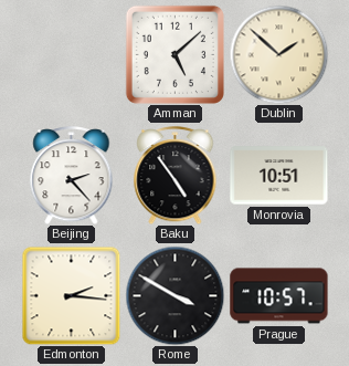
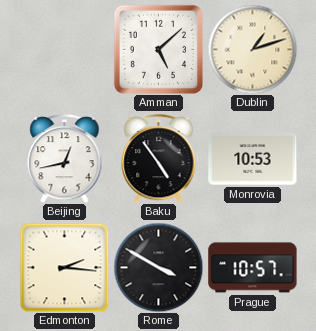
Dublin: 1:52 -> 1:12 (252, 49)
Beijing: 2:23 -> 12:43 (65, 159)
Monrovia: 10:51 -> 10:53 (253, 159)
